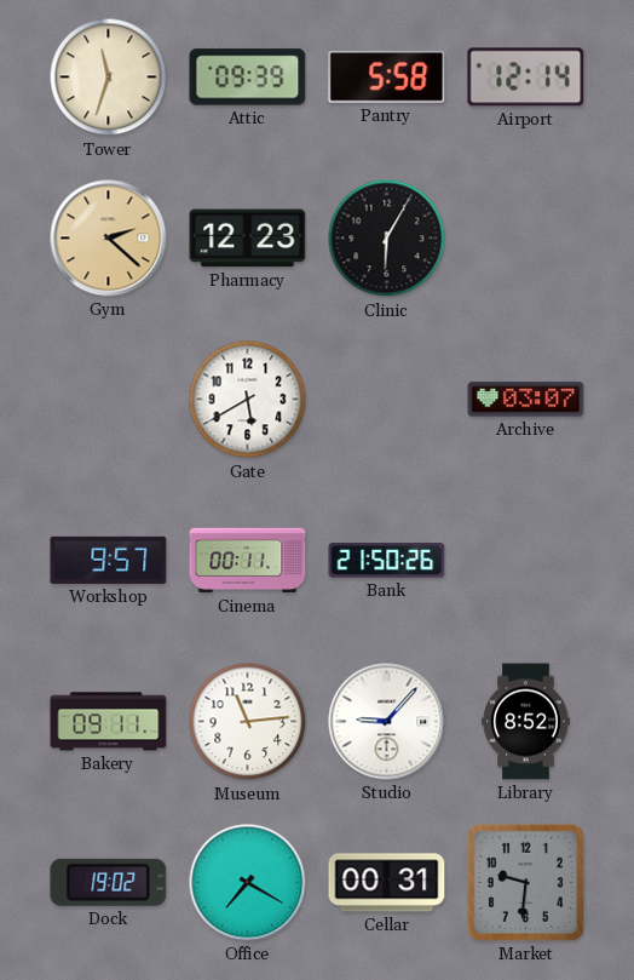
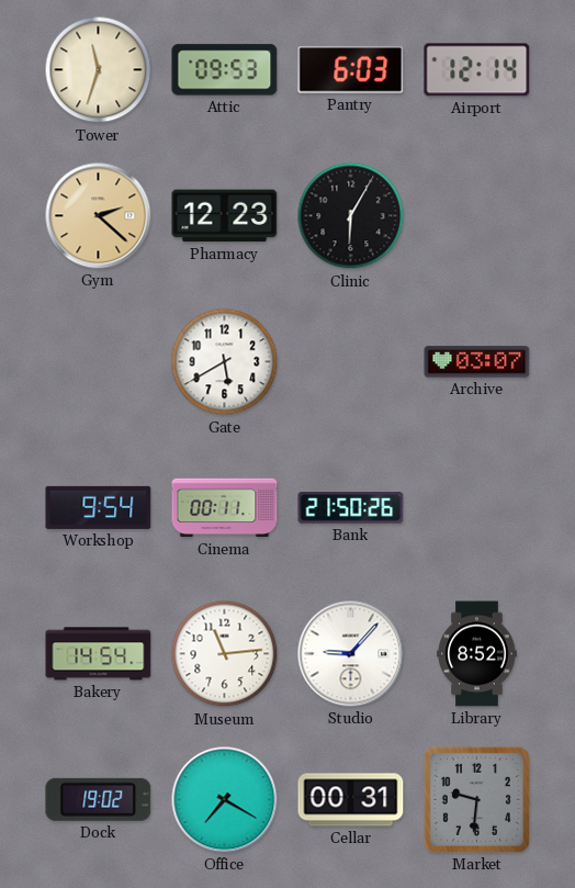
Attic: 09:39 -> 09:53 (225, 70)
Pantry: 5:58 -> 6:03 (351, 70)
Workshop: 9:57 -> 9:54 (99, 507)
Bakery: 09:11 -> 14:54 (99, 654)
